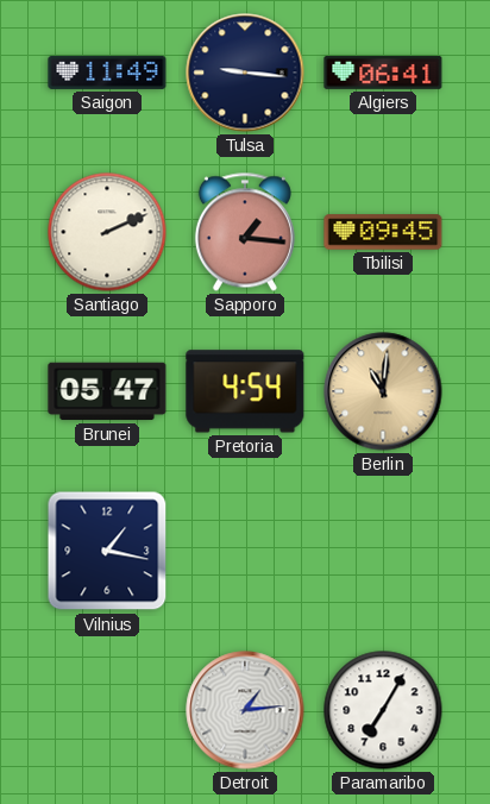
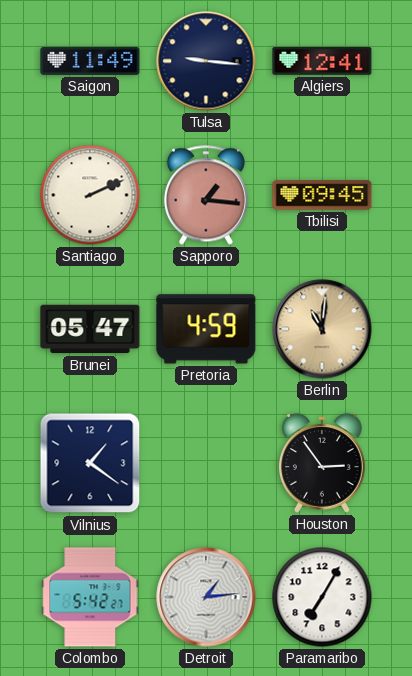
Algiers: 06:41 -> 12:41 (322, 61)
Pretoria: 4:54 -> 4:59 (206, 329)
Vilnius: 1:17 -> 1:21 (90, 463)
Houston: none -> 2:54 (322, 463)
Colombo: none -> 5:42 (90, 597)
